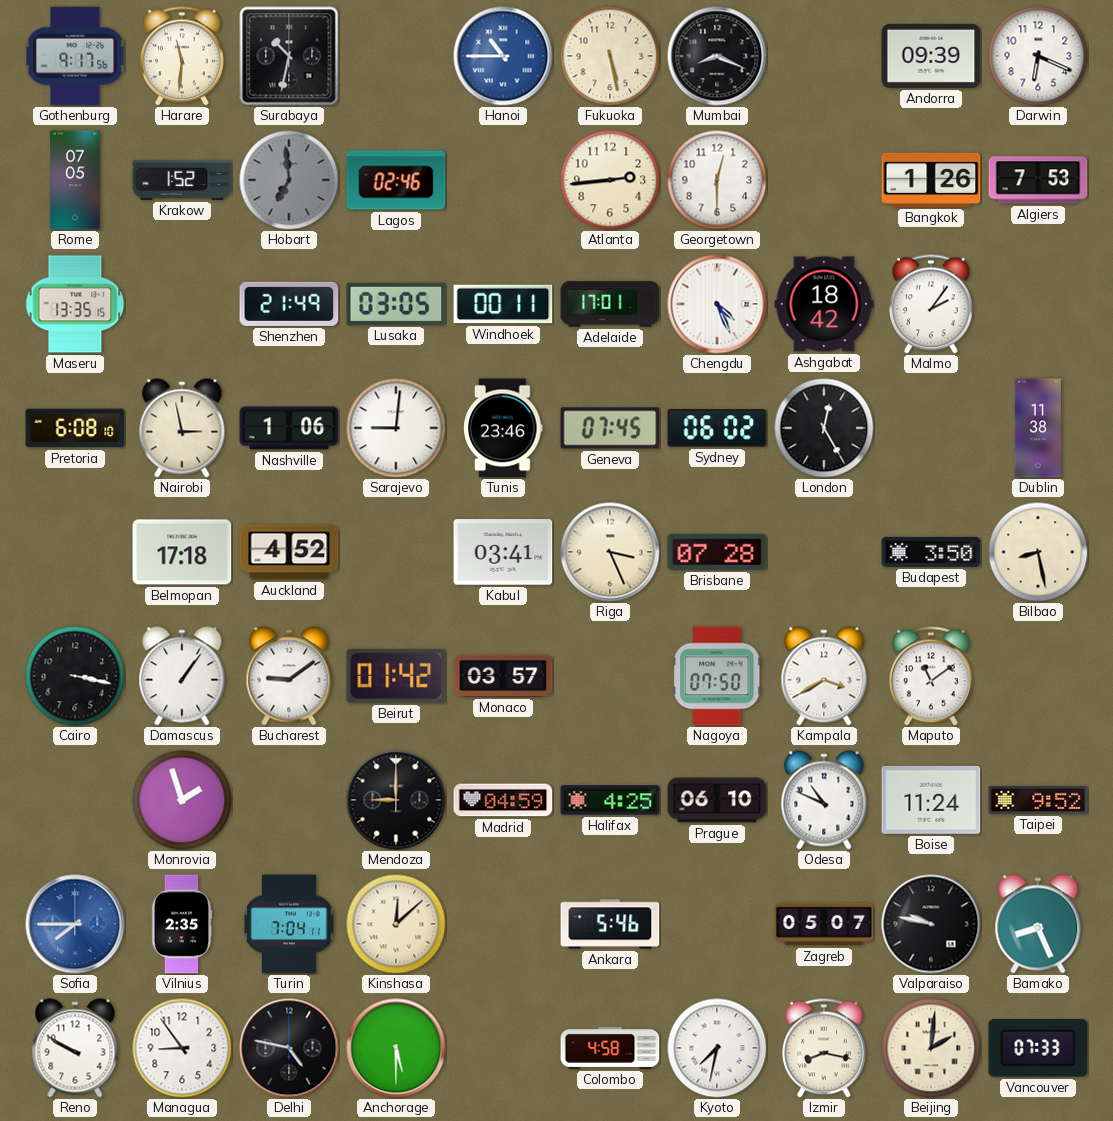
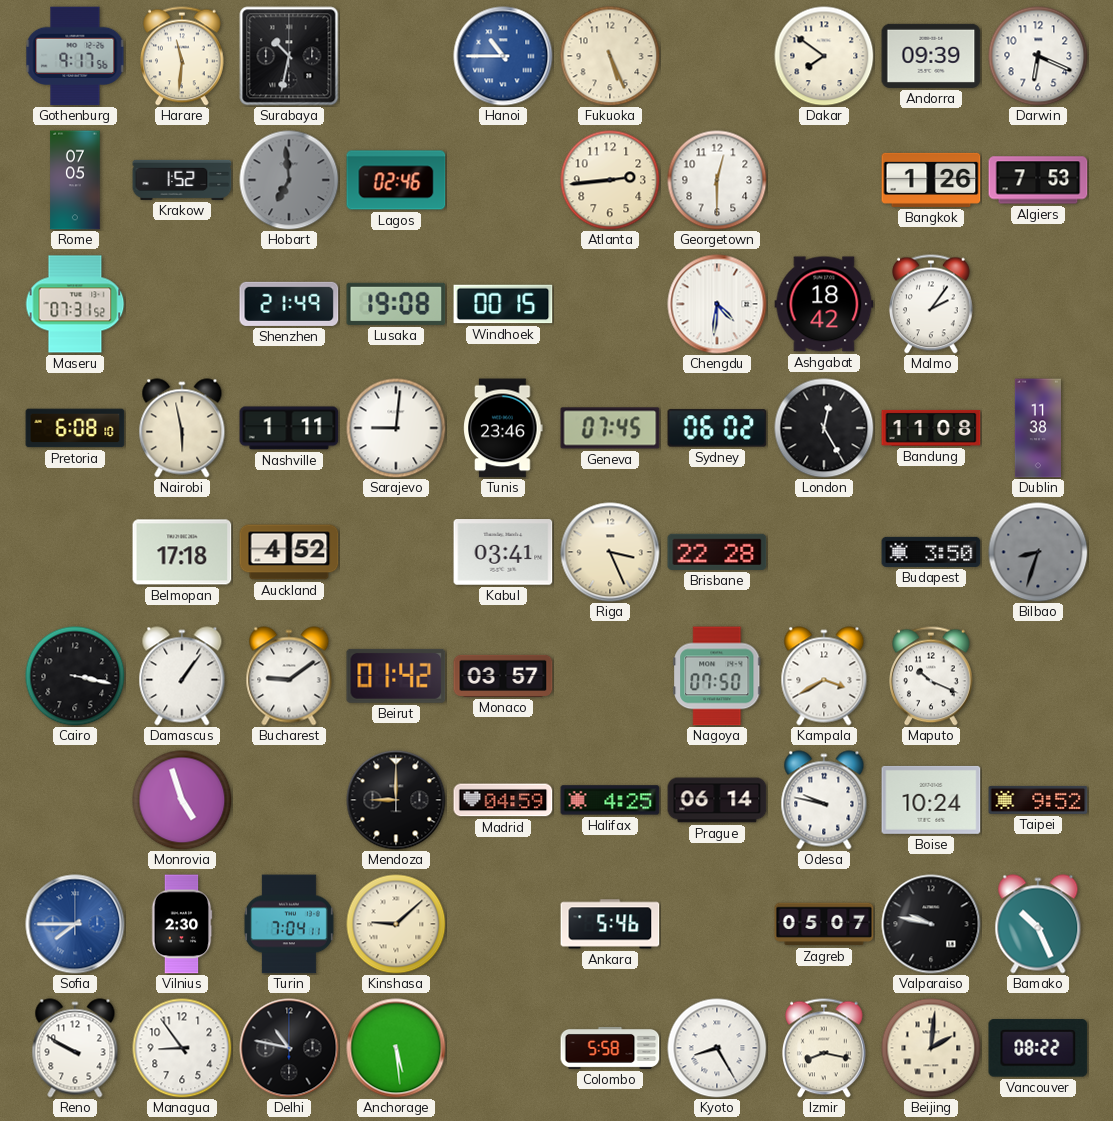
Fukuoka: 5:28 -> 5:26 (610, 56)
Mumbai: 8:19 -> none (717, 56)
Dakar: none -> 7:51 (824, 56)
Maseru: 13:35 -> 07:31 (75, 304)
Lusaka: 03:05 -> 19:08 (396, 304)
Windhoek: 00:11 -> 00:15 (503, 304)
Adelaide: 17:01 -> none (610, 304)
Chengdu: 4:26 -> 4:31 (717, 304)
Nairobi: 2:58 -> 5:58 (182, 428)
Nashville: 1:06 -> 1:11 (289, 428)
Bandung: none -> 11:08 (931, 428)
Brisbane: 07:28 -> 22:28 (717, 552)
Bilbao: 8:28 -> 8:33 (1038, 552)
Bilbao dial: cream -> grey (1038, 552)
Maputo: 11:09 -> 10:19 (932, 676)
Monrovia: 1:57 -> 4:57 (182, 800)
Prague: 06:10 -> 06:14 (717, 800)
Odesa: 10:49 -> 9:47 (824, 800)
Boise: 11:24 -> 10:24 (931, 800)
Vilnius: 2:35 -> 2:30 (182, 924)
Kinshasa: 12:08 -> 9:08 (396, 924)
Bamako: 8:26 -> 10:26 (1038, 924)
Delhi: 4:47 -> 10:47 (289, 1048)
Anchorage: 5:30 -> 5:29 (396, 1048)
Colombo: 4:58 -> 5:58 (610, 1048)
Kyoto: 7:32 -> 8:25 (717, 1048)
Vancouver: 07:33 -> 08:22 (1038, 1048)
